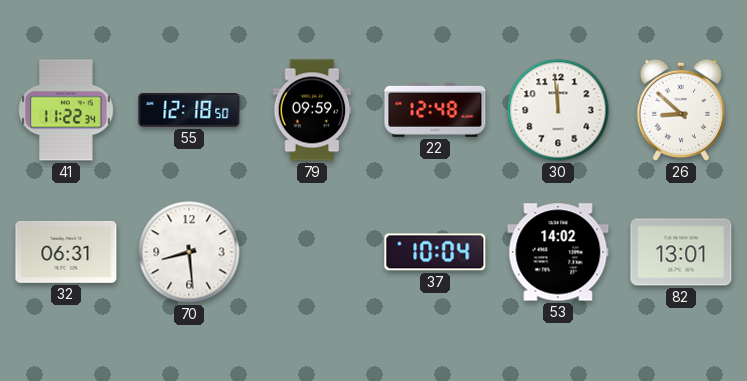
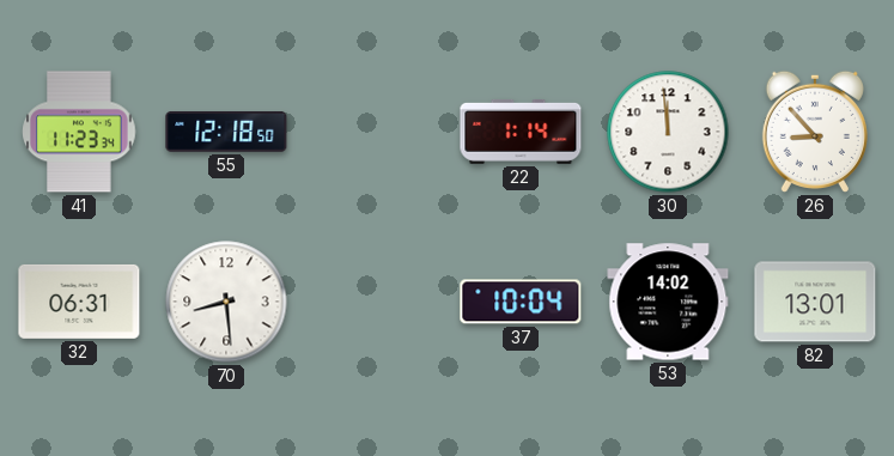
41: 11:22 -> 11:23 (79, 132)
79: 09:59 -> none (312, 110)
22: 12:48 -> 1:14 (521, 132)
26: 8:52 -> 8:53 (815, 132)
